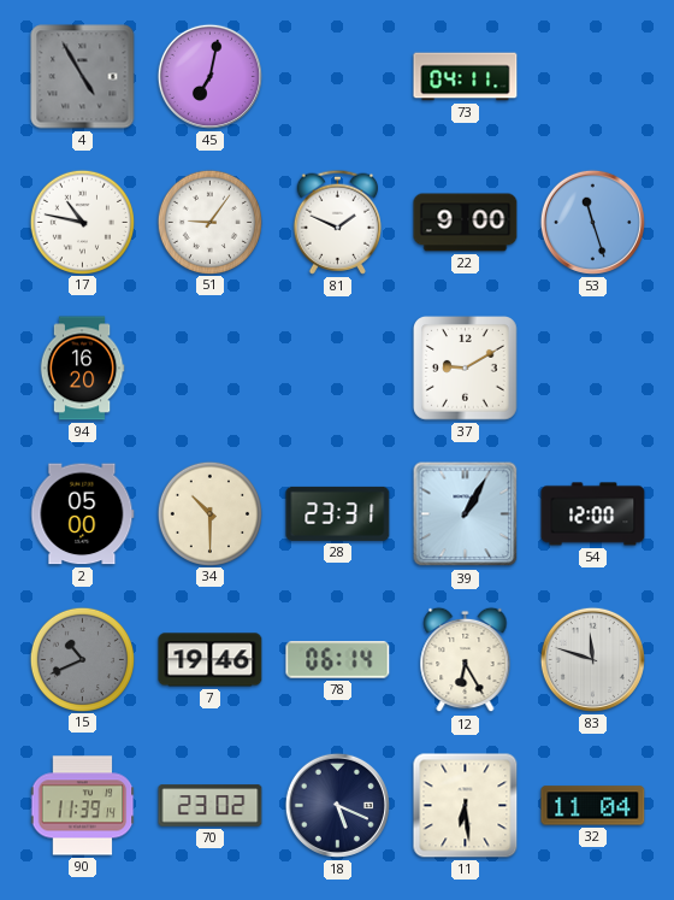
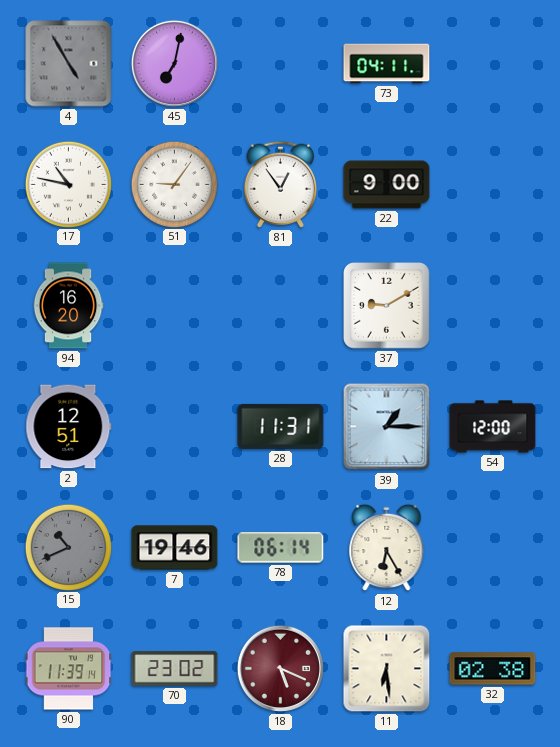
81: 1:49 -> 12:54 (280, 184)
53: 11:27 -> none (592, 222)
2: 05:00 -> 12:51 (69, 427)
34: 10:30 -> none (209, 513)
28: 23:31 -> 11:31 (281, 426)
39: 1:05 -> 1:15 (387, 427)
83: 11:48 -> none (592, 659)
18 dial: navy -> burgundy (280, 668)
32: 11:04 -> 02:38 (493, 669)
